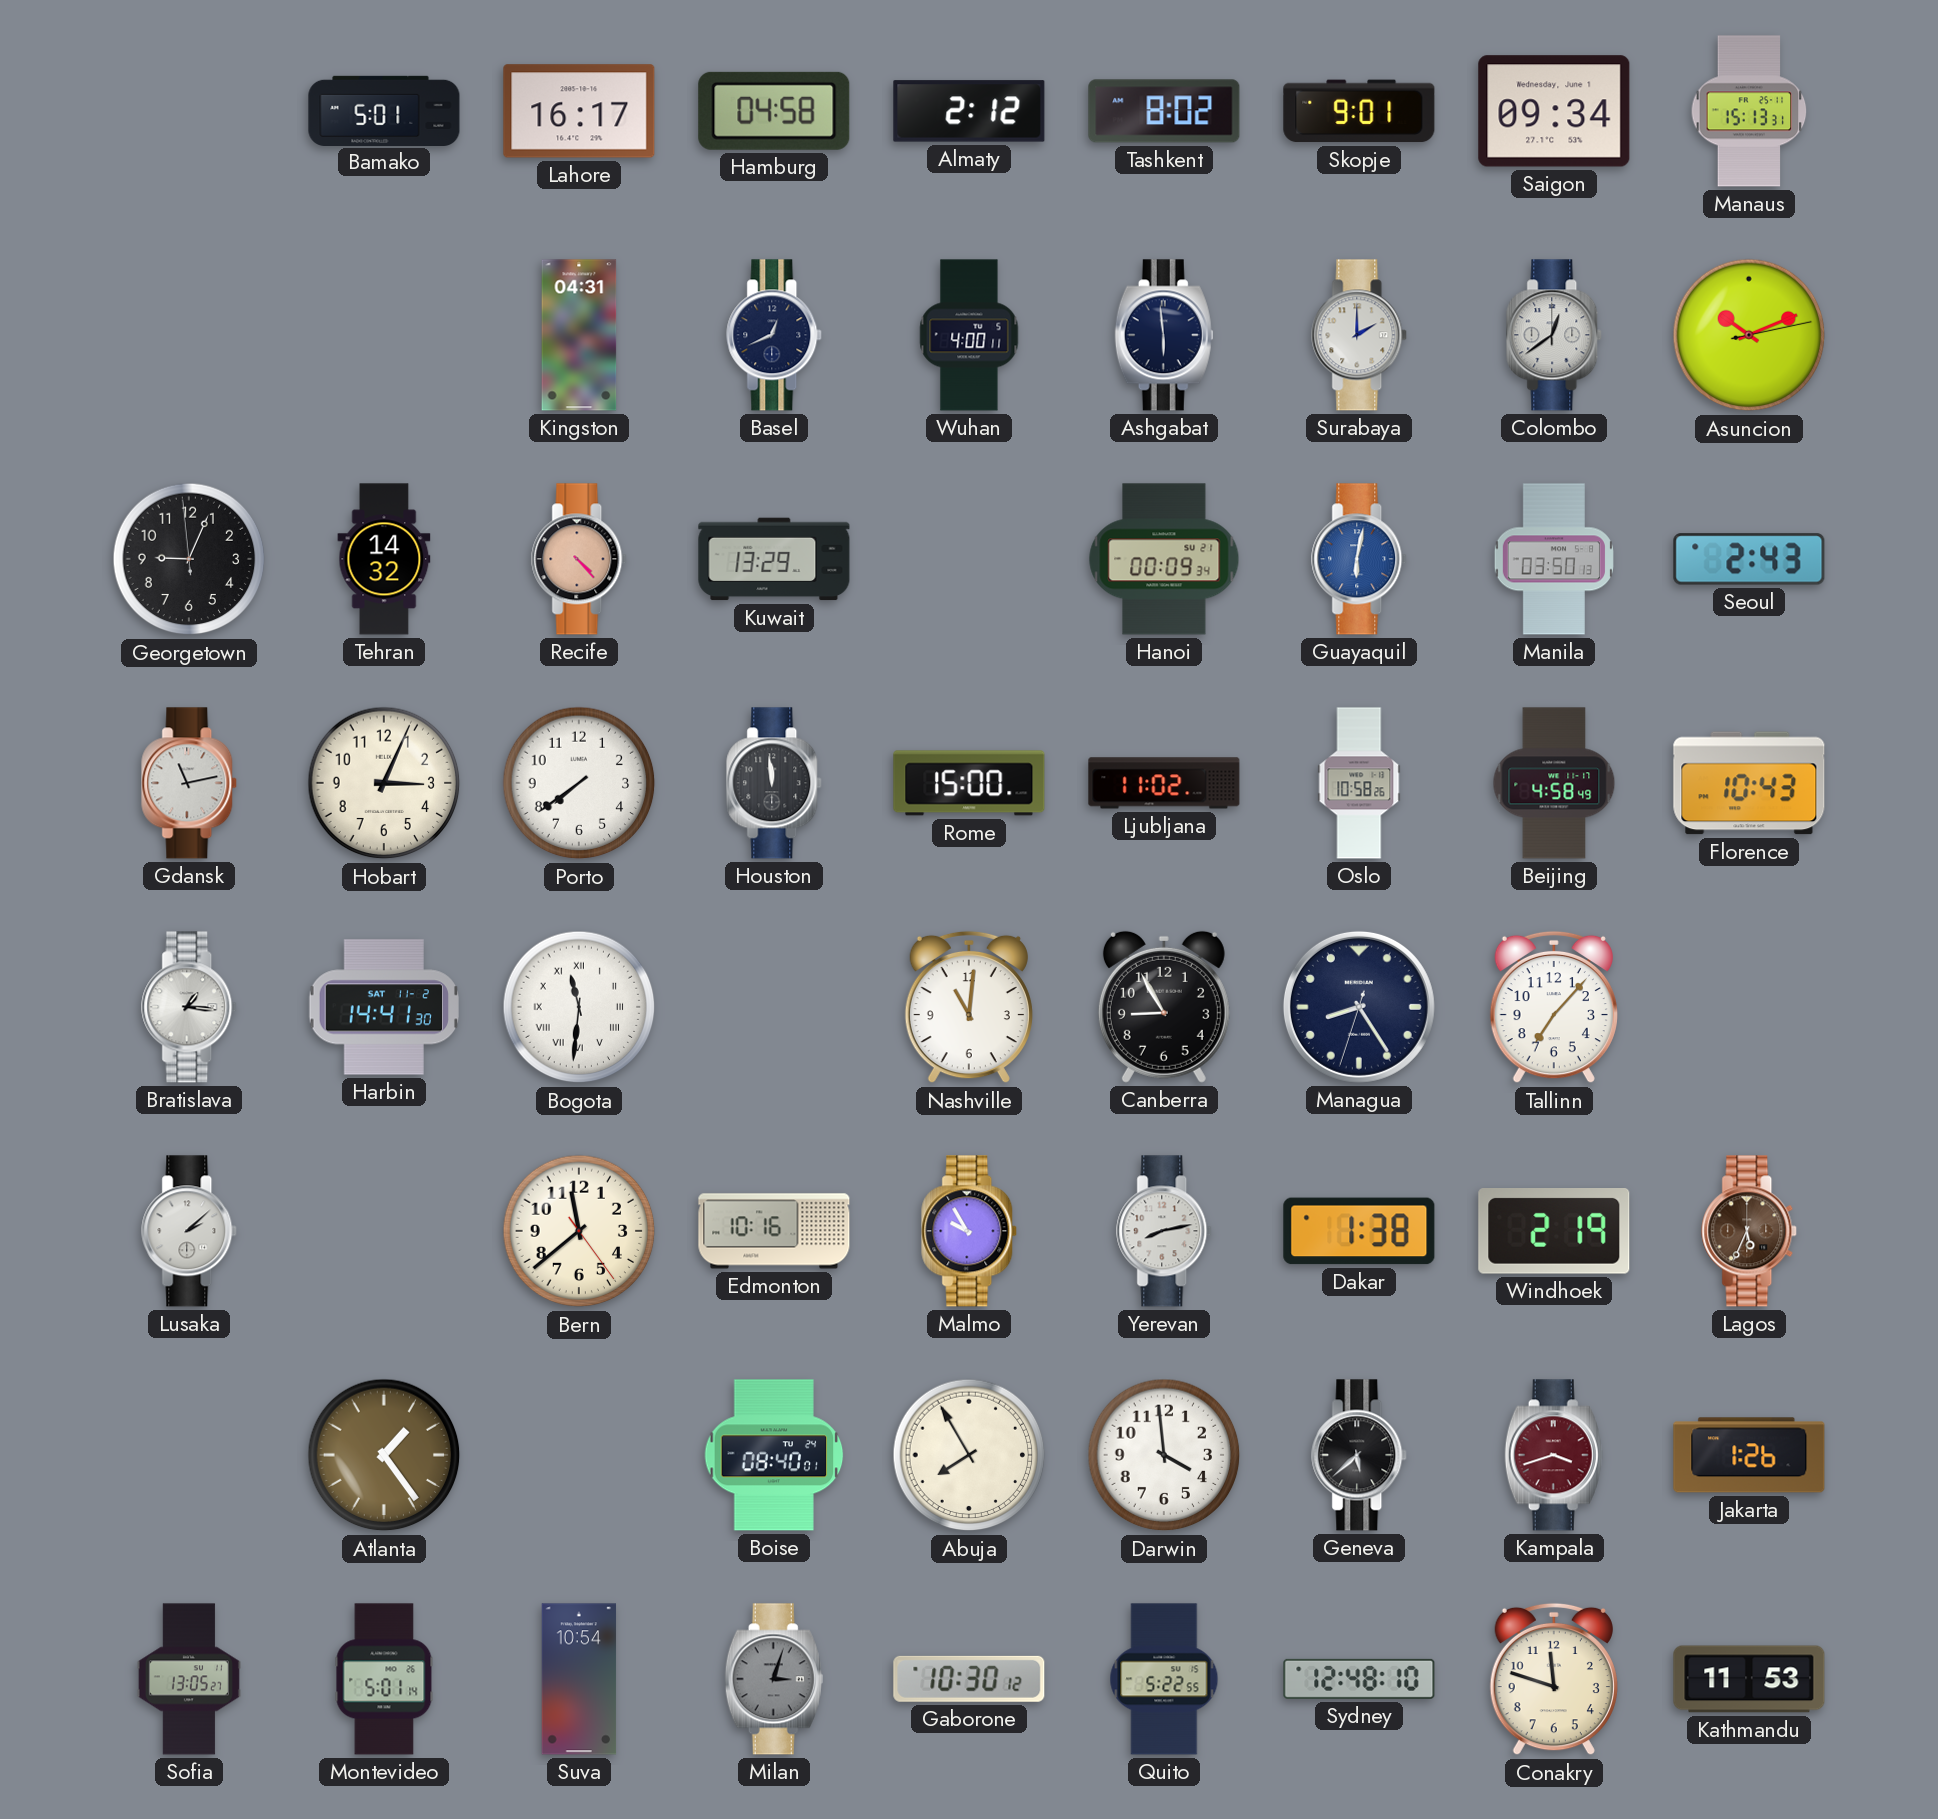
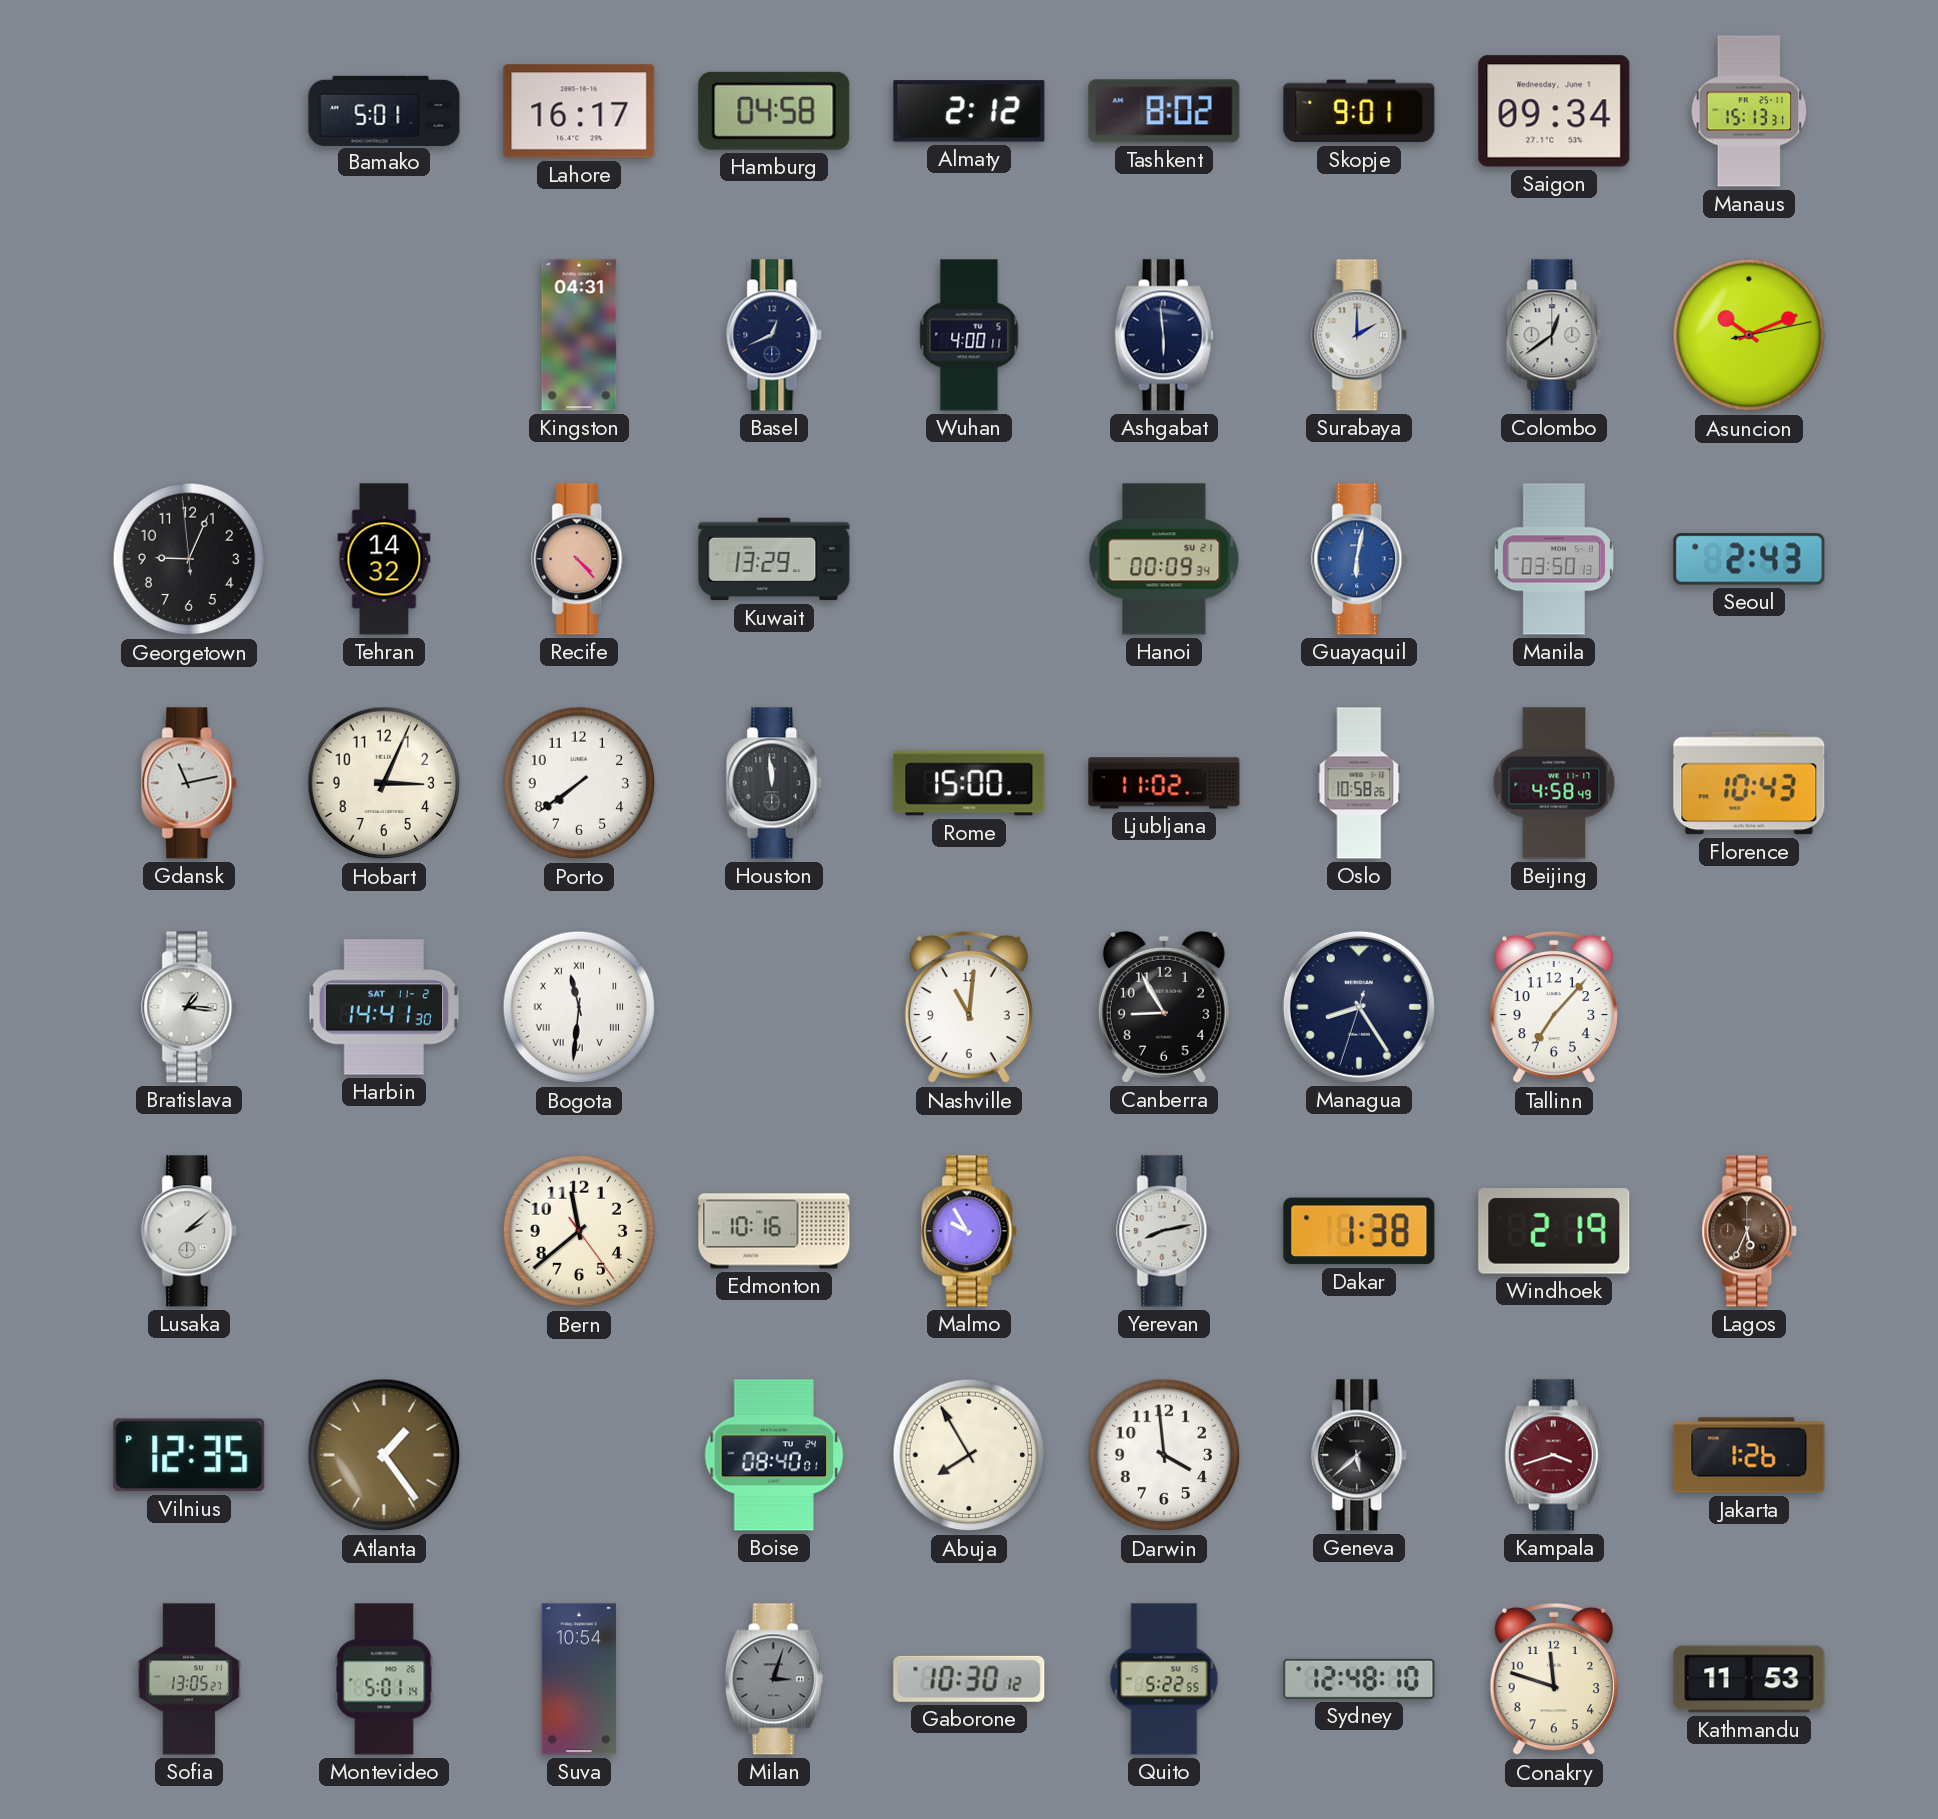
Vilnius: none -> 12:35 (189, 1455)
